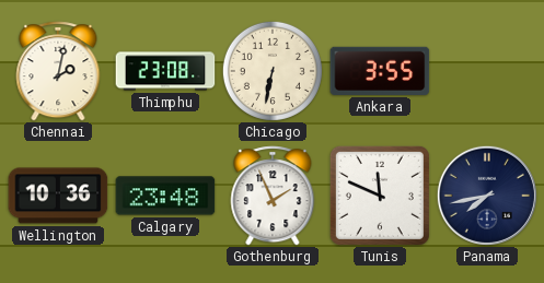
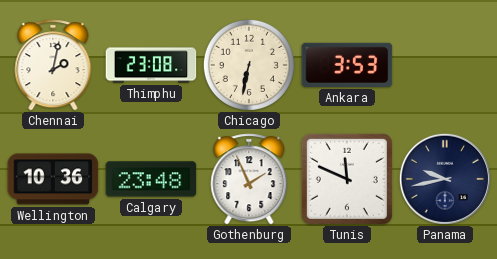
Ankara: 3:55 -> 3:53 (347, 65)
Panama: 7:43 -> 9:43 (445, 179)
